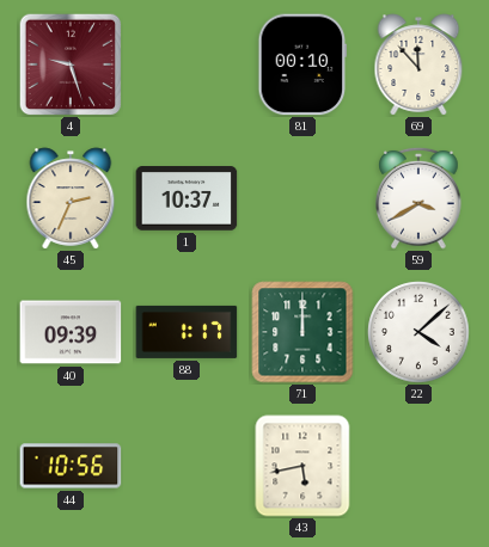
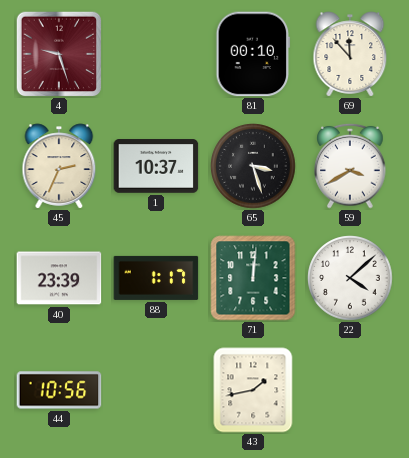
65: none -> 3:27 (253, 166)
40: 09:39 -> 23:39 (59, 278)
71: 12:00 -> 12:01 (253, 278)
43: 5:43 -> 1:43 (253, 390)
